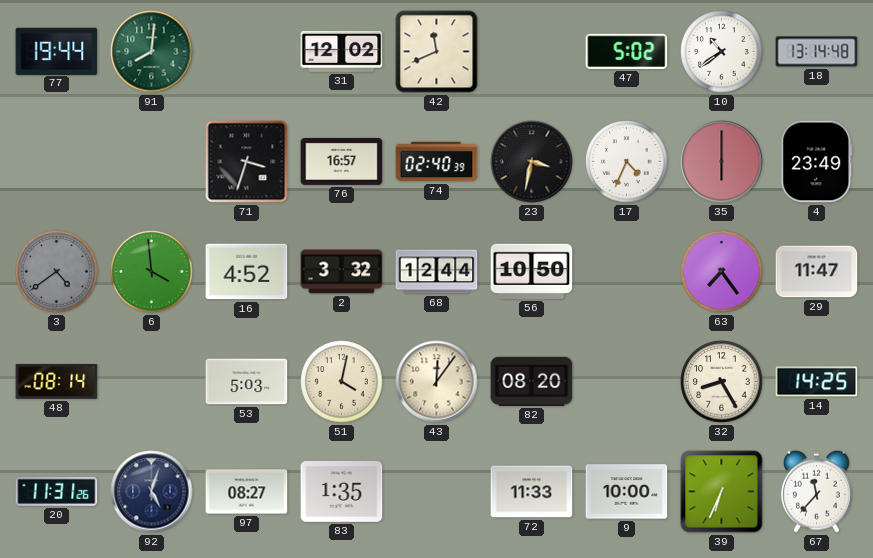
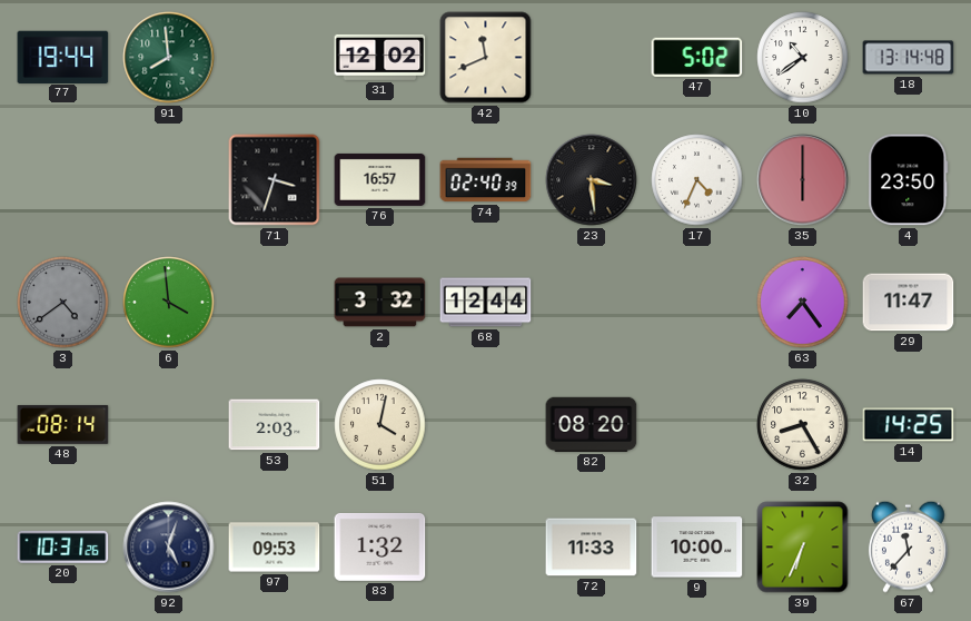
91: 8:01 -> 7:59 (169, 58)
23: 3:32 -> 3:29 (592, 180)
4: 23:49 -> 23:50 (909, 180)
16: 4:52 -> none (247, 272)
56: 10:50 -> none (532, 271)
53: 5:03 -> 2:03 (275, 425)
43: 12:06 -> none (437, 382)
20: 11:31 -> 10:31 (63, 546)
97: 08:27 -> 09:53 (275, 548)
83: 1:35 -> 1:32 (380, 546)
